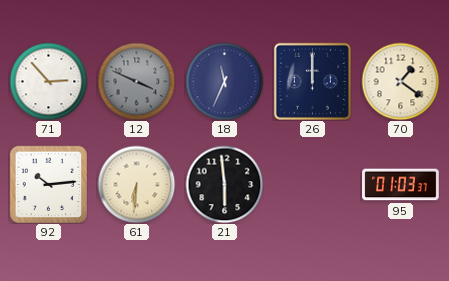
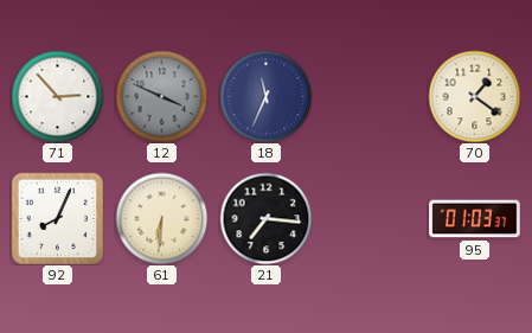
26: 12:00 -> none (312, 81)
92: 10:14 -> 8:04 (57, 218)
21: 5:59 -> 7:16 (265, 218)
